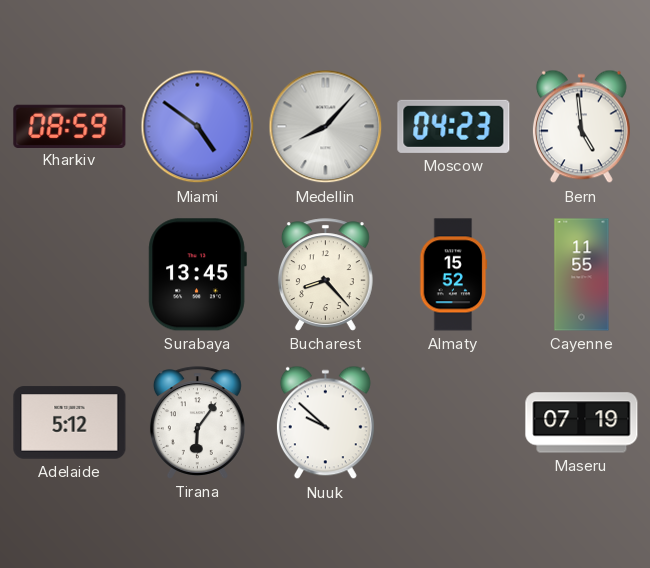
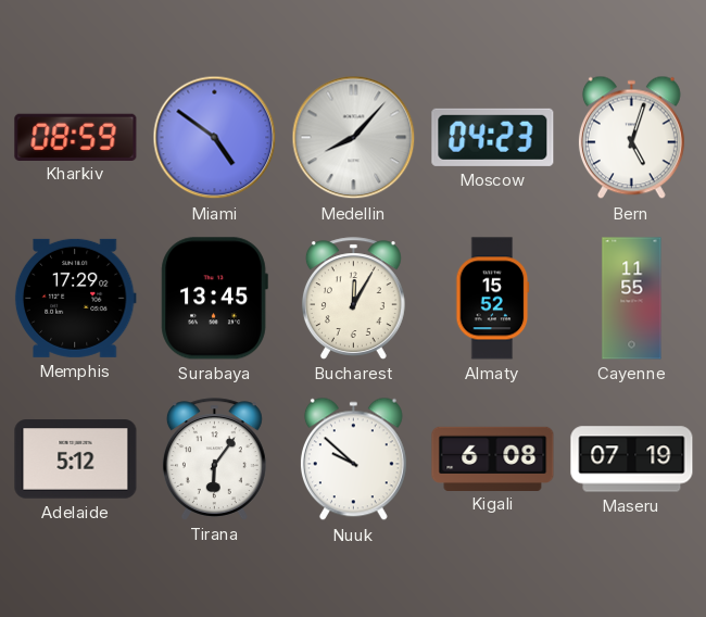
Bern: 4:59 -> 5:03 (631, 138)
Memphis: none -> 17:29 (75, 298)
Bucharest: 8:23 -> 12:05 (353, 299)
Kigali: none -> 6:08 (493, 458)
